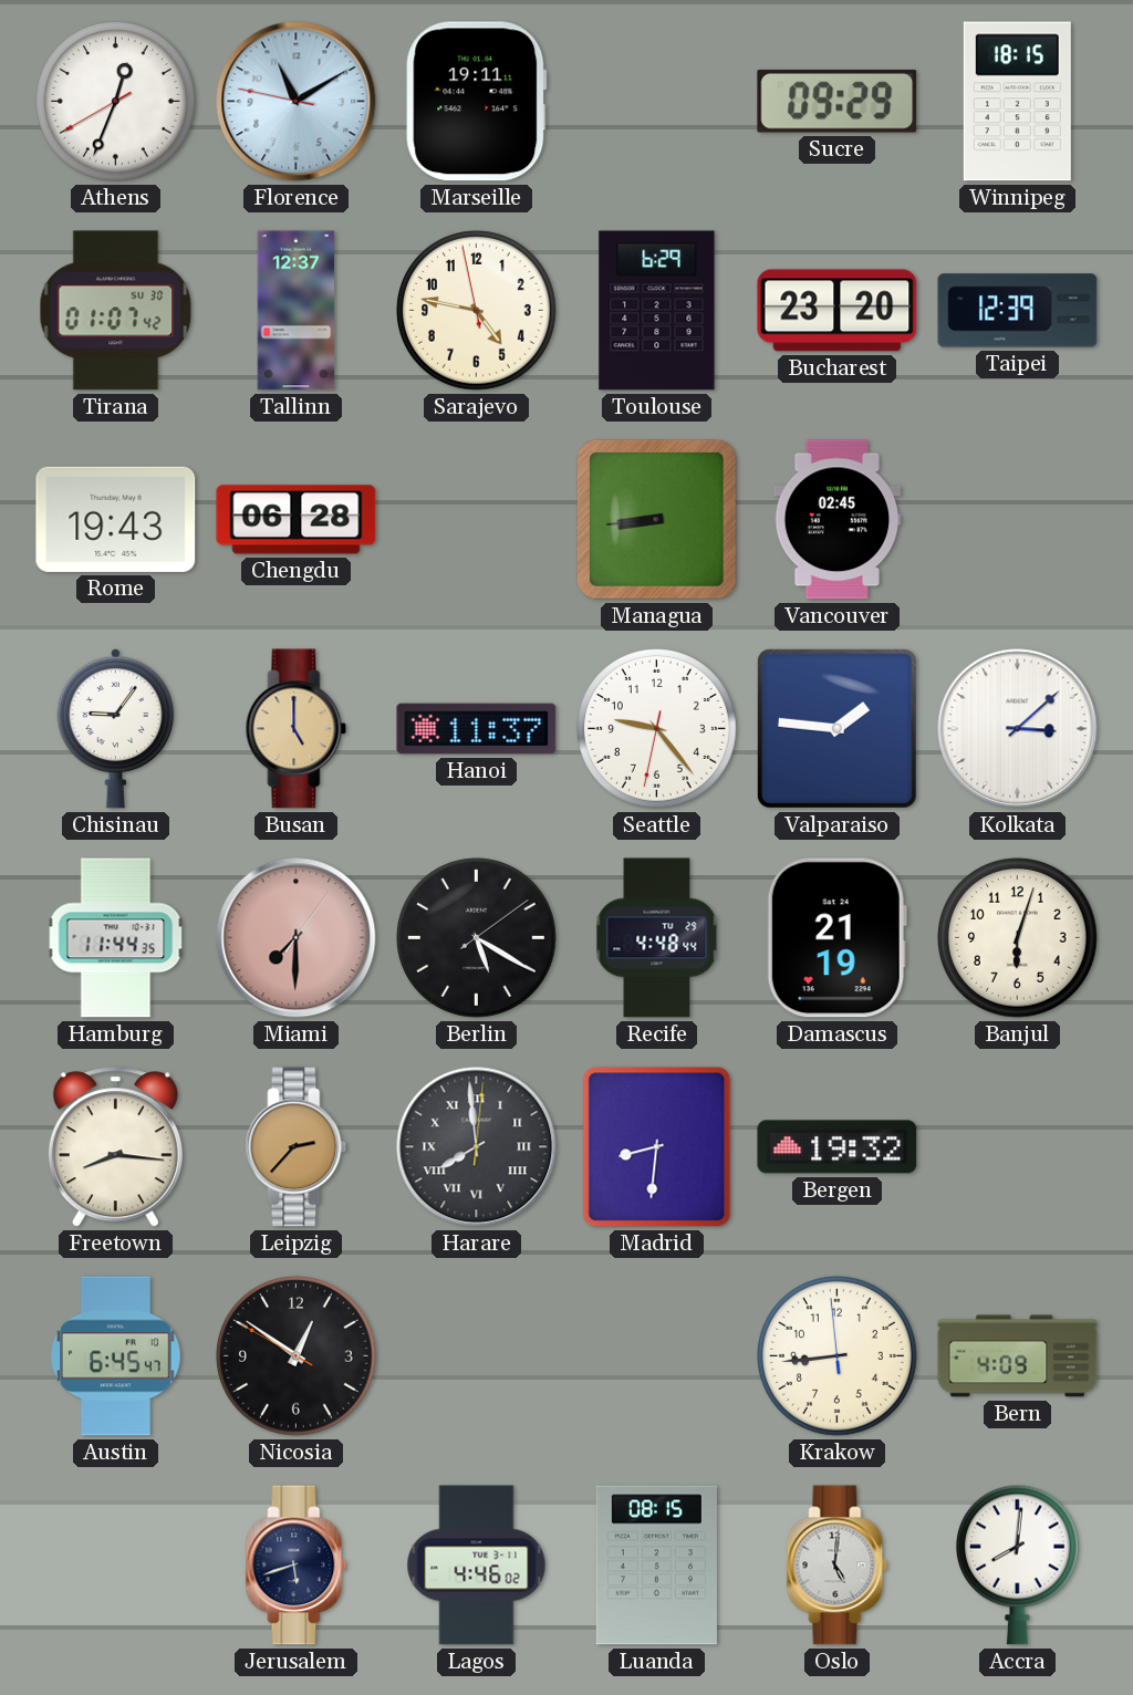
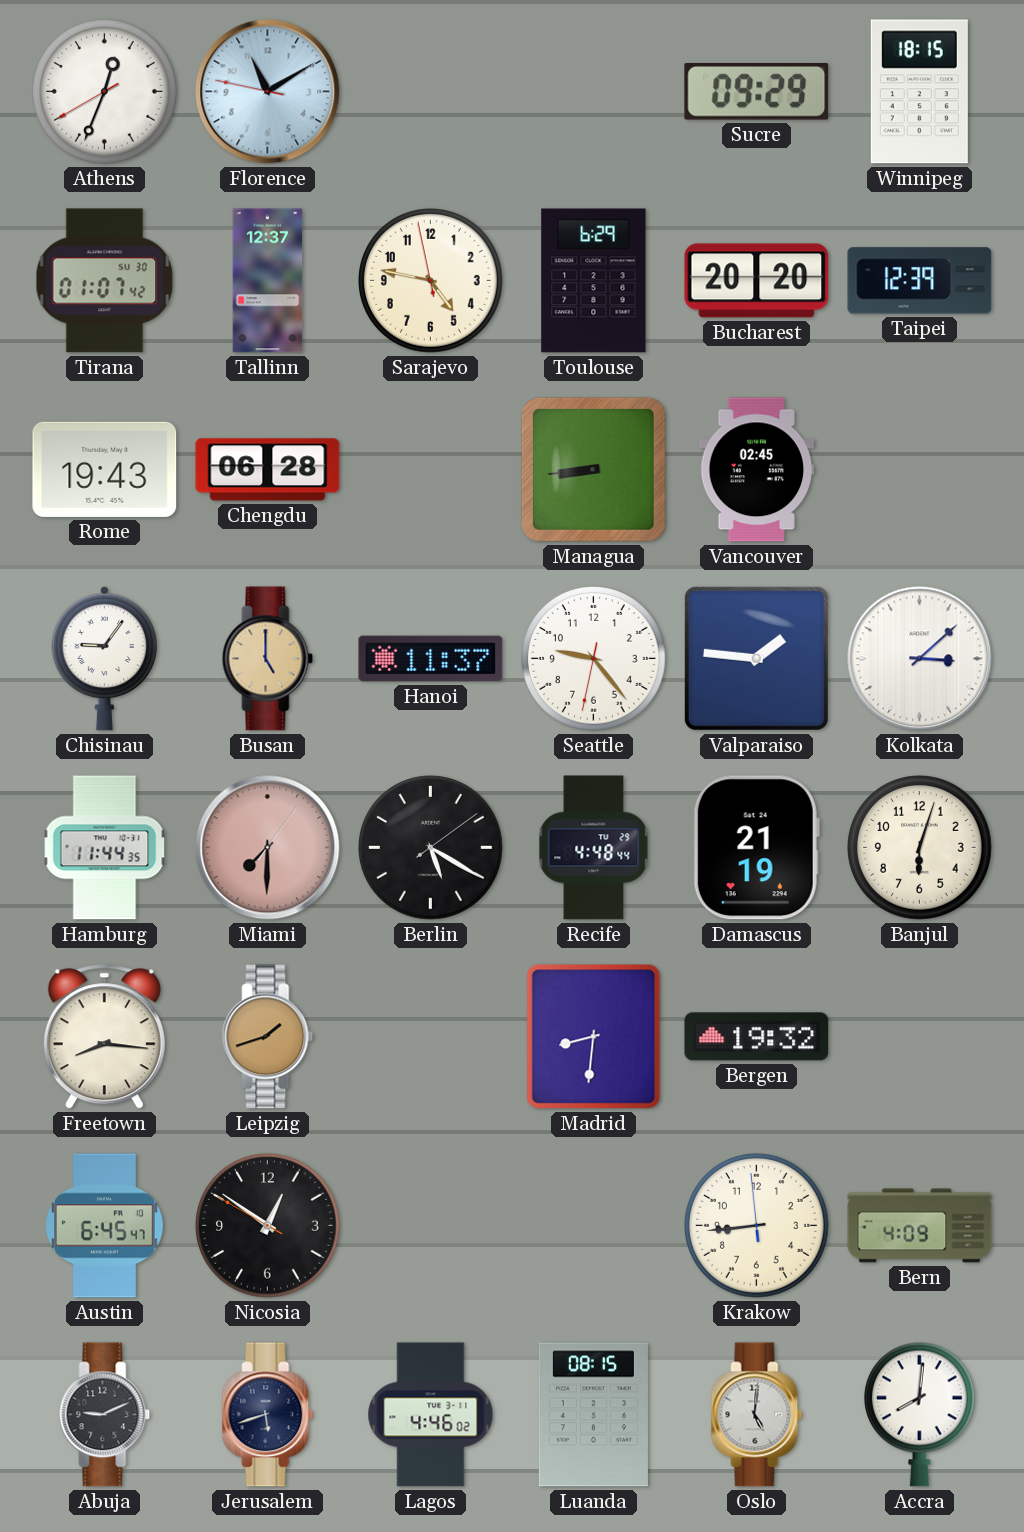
Marseille: 19:11 -> none (477, 102)
Bucharest: 23:20 -> 20:20 (757, 281)
Leipzig: 2:37 -> 1:42 (268, 1037)
Harare: 7:59 -> none (477, 1147)
Abuja: none -> 9:11 (105, 1415)
